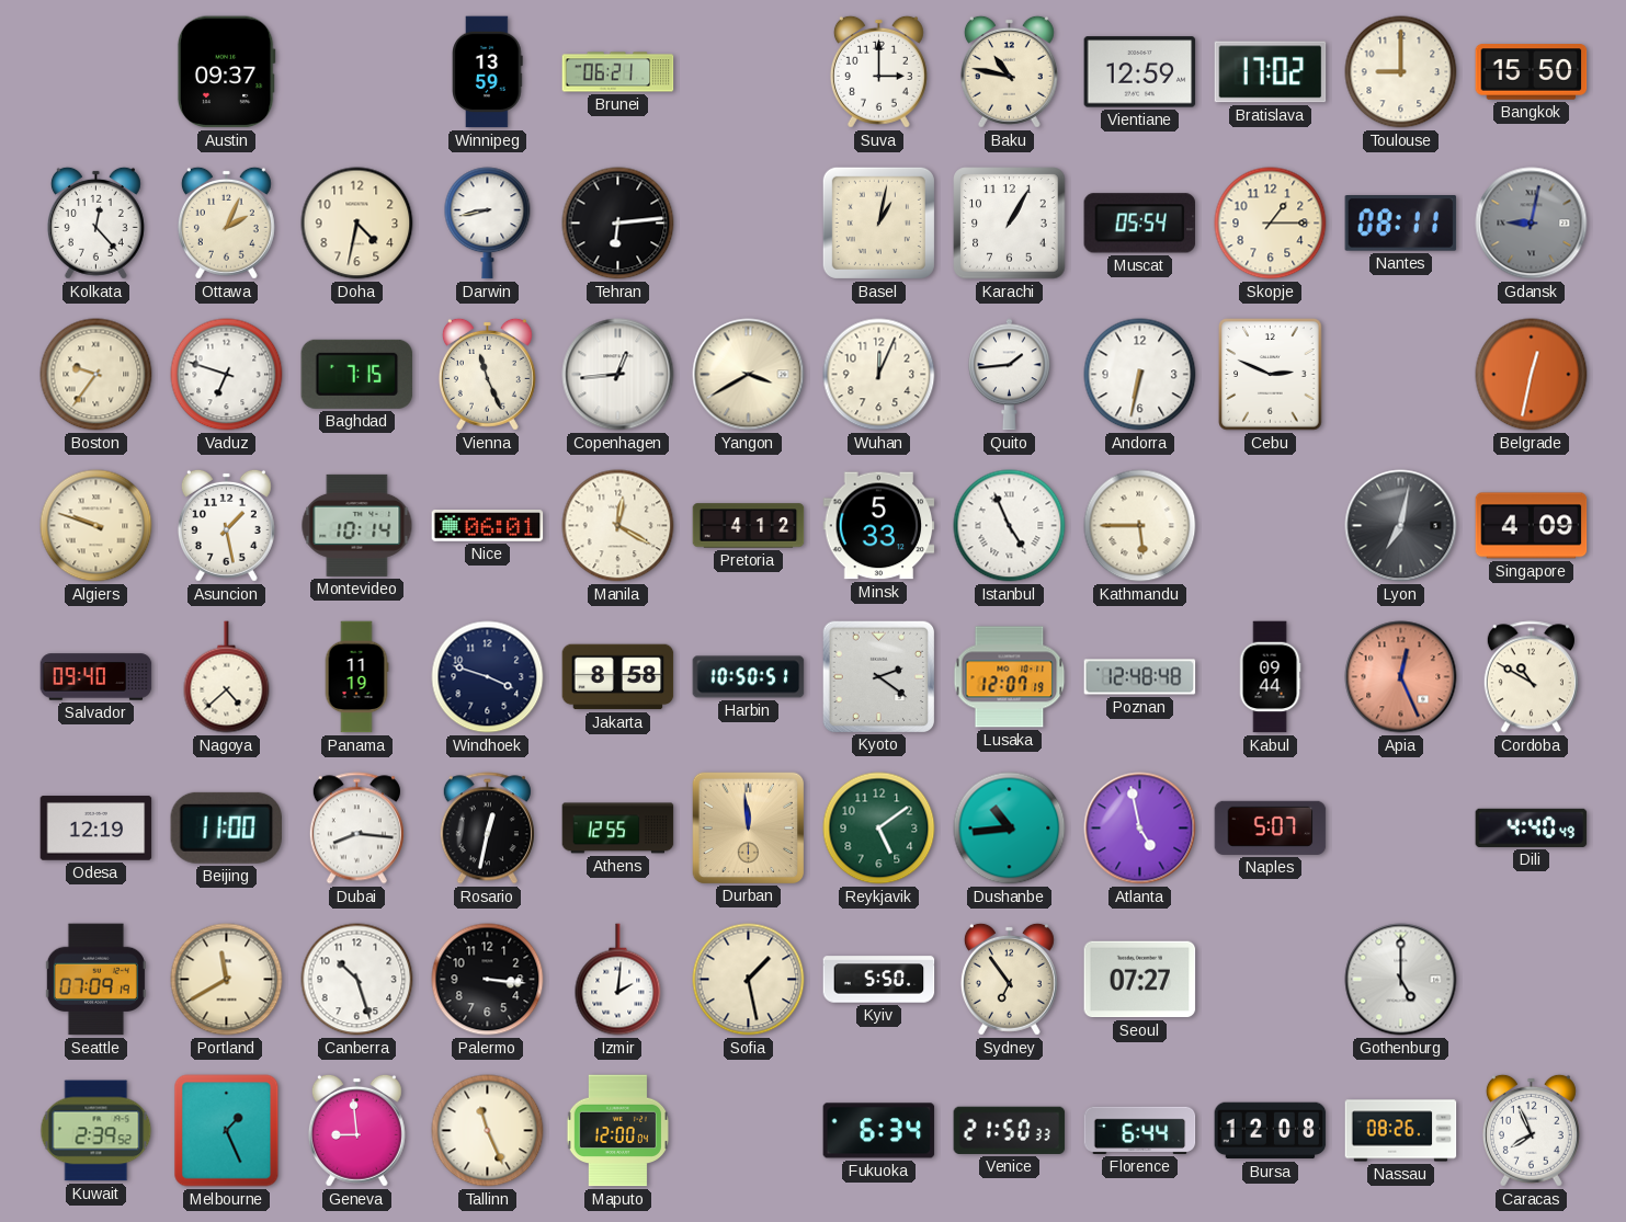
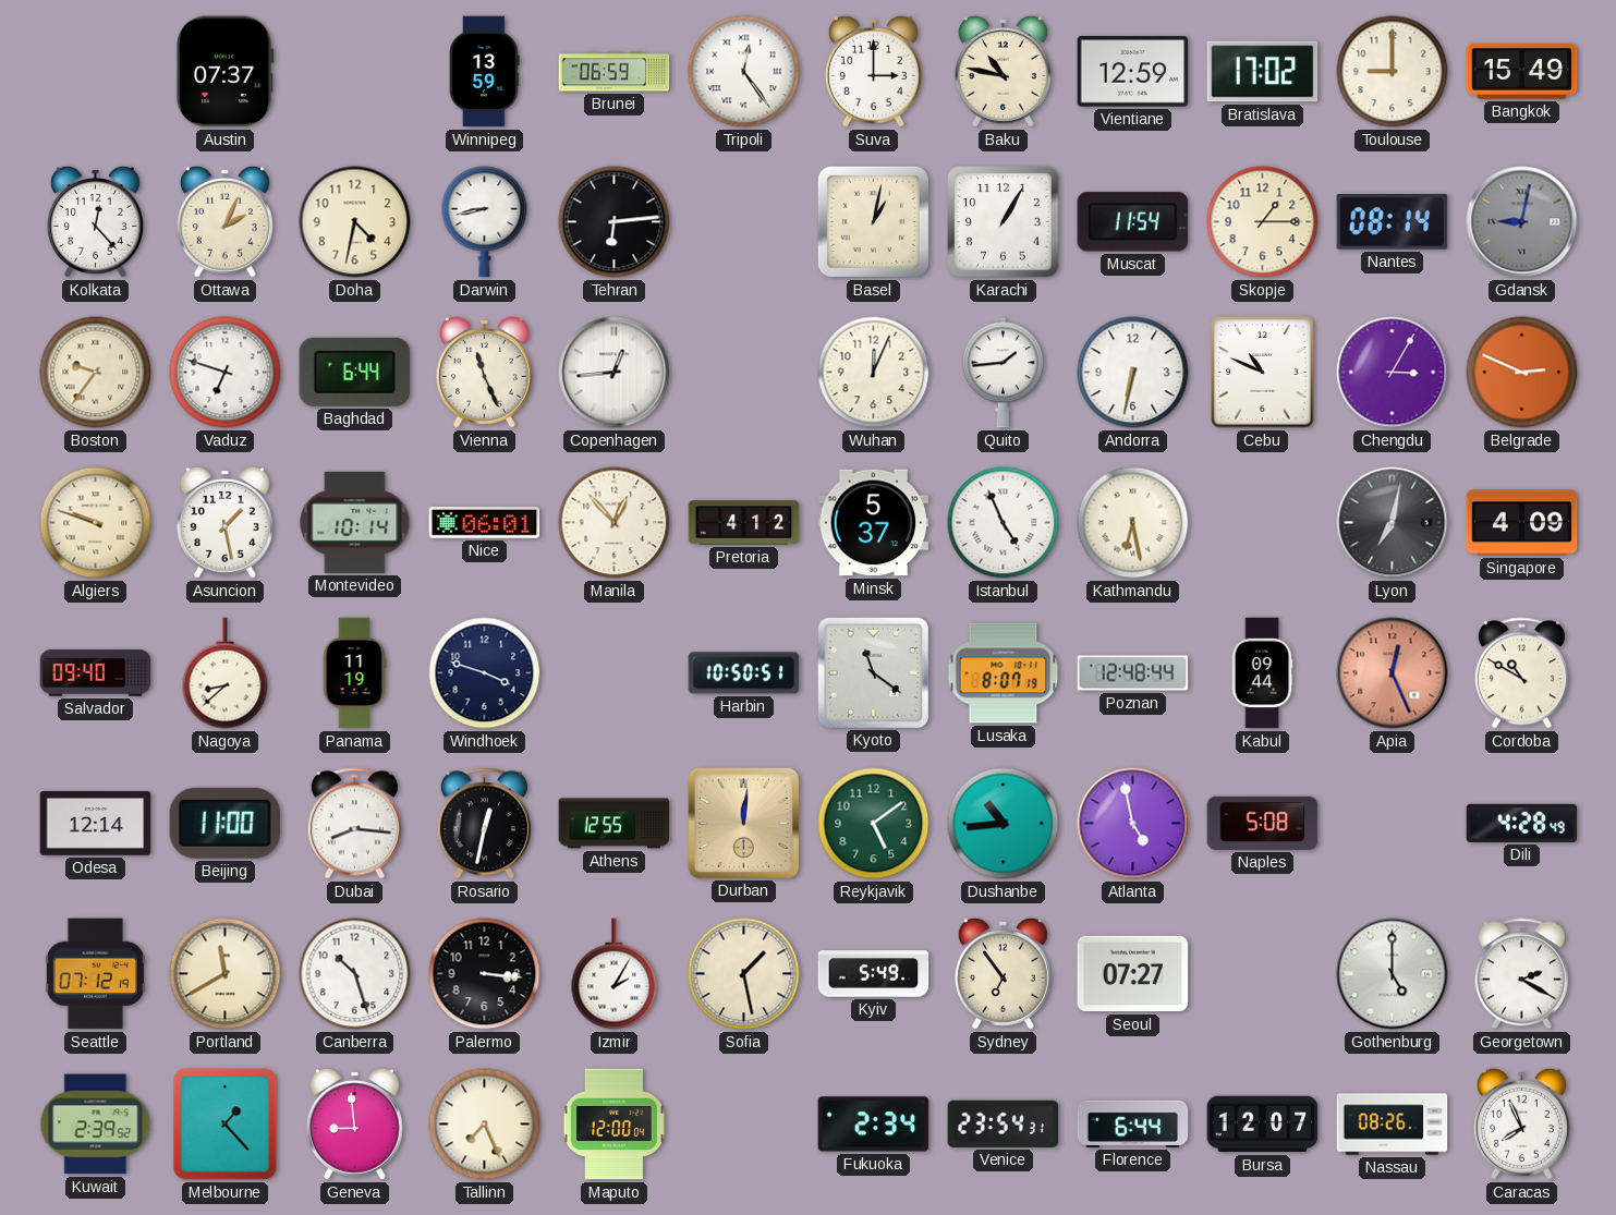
Austin: 09:37 -> 07:37 (224, 72)
Brunei: 06:21 -> 06:59 (615, 72)
Tripoli: none -> 12:24 (744, 72)
Bangkok: 15:50 -> 15:49 (1522, 72)
Muscat: 05:54 -> 11:54 (1133, 222)
Nantes: 08:11 -> 08:14 (1393, 222)
Baghdad: 7:15 -> 6:44 (355, 372)
Yangon: 3:40 -> none (749, 375)
Cebu: 2:49 -> 10:49 (1263, 373)
Chengdu: none -> 3:05 (1393, 373)
Belgrade: 12:32 -> 2:49 (1522, 373)
Manila: 12:20 -> 12:53 (615, 523)
Minsk: 5:33 -> 5:37 (874, 523)
Kathmandu: 5:45 -> 6:28 (1133, 523)
Nagoya: 4:38 -> 8:38 (226, 673)
Jakarta: 8:58 -> none (618, 677)
Kyoto: 2:21 -> 11:21 (873, 672)
Lusaka: 12:07 -> 8:07 (1004, 673)
Poznan: 12:48:48 -> 12:48:44 (1133, 673)
Odesa: 12:19 -> 12:14 (96, 824)
Durban: 11:59 -> 12:01 (743, 823)
Naples: 5:07 -> 5:08 (1263, 823)
Dili: 4:40 -> 4:28 (1522, 823)
Seattle: 07:09 -> 07:12 (95, 974)
Izmir: 2:01 -> 2:05 (615, 974)
Kyiv: 5:50 -> 5:49 (874, 974)
Georgetown: none -> 2:20 (1521, 974)
Melbourne: 1:26 -> 1:23 (226, 1125)
Tallinn: 11:26 -> 7:26 (485, 1125)
Fukuoka: 6:34 -> 2:34 (874, 1125)
Venice: 21:50 -> 23:54 (1004, 1123)
Bursa: 12:08 -> 12:07 (1263, 1125)
